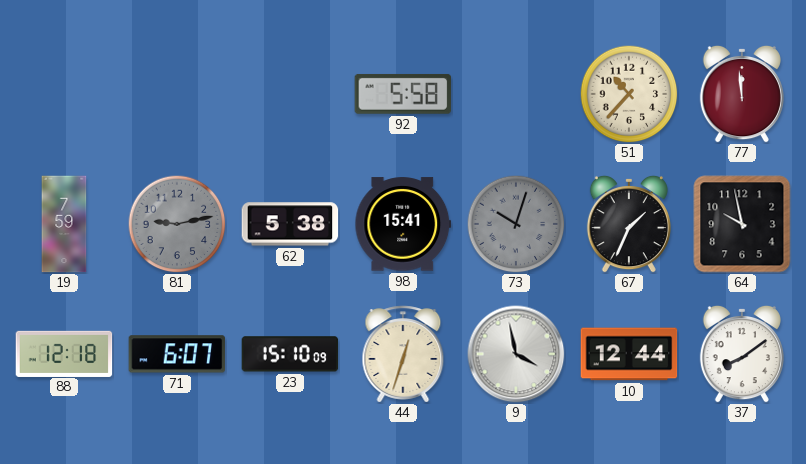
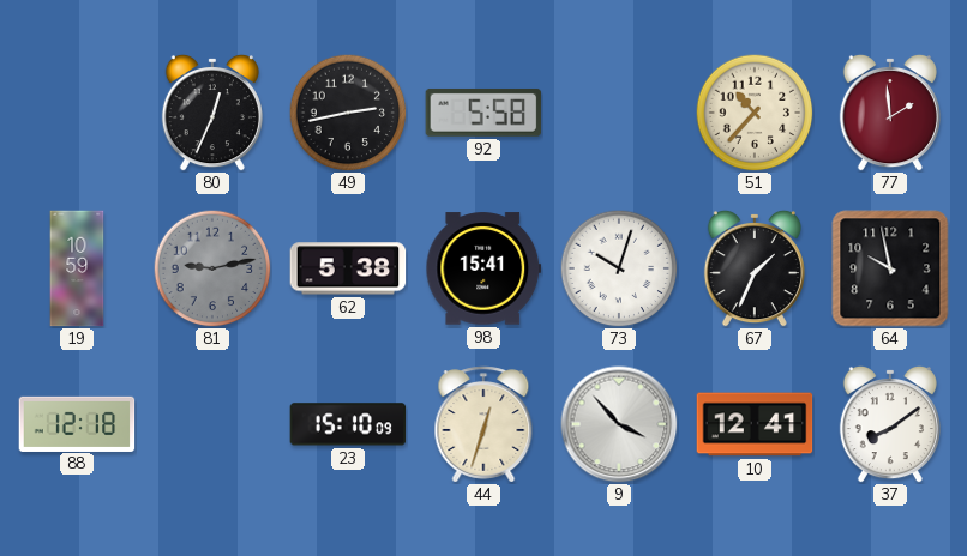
80: none -> 12:34 (212, 113)
49: none -> 2:43 (348, 113)
77: 11:59 -> 1:59 (890, 113)
19: 7:59 -> 10:59 (77, 268)
73 dial: grey -> white (619, 268)
71: 6:07 -> none (177, 354)
9: 3:58 -> 3:53 (619, 424)
10: 12:44 -> 12:41 (755, 424)
